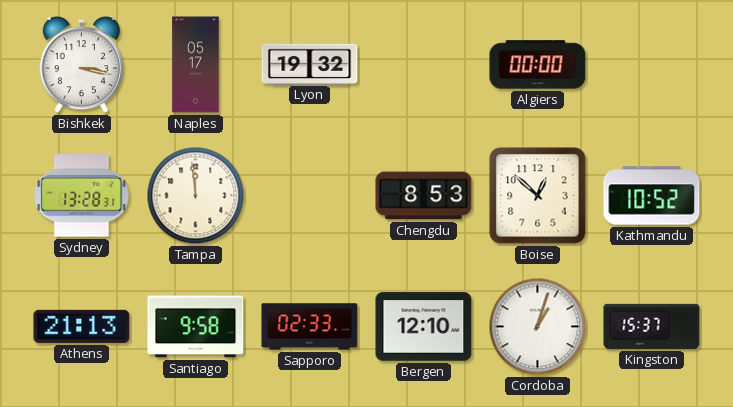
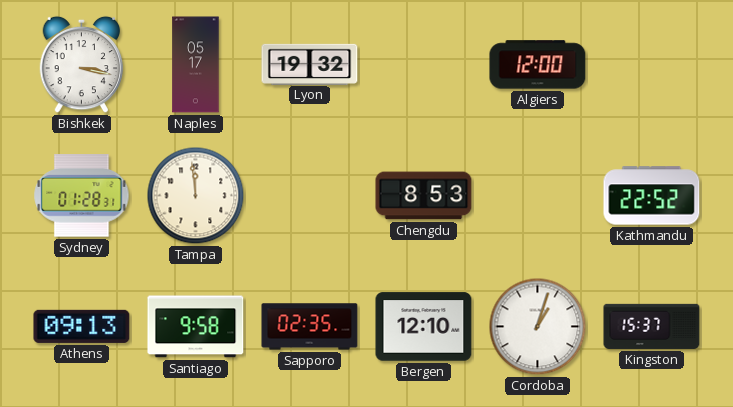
Algiers: 00:00 -> 12:00 (538, 65)
Sydney: 13:28 -> 01:28 (82, 196)
Boise: 12:52 -> none (538, 196)
Kathmandu: 10:52 -> 22:52 (652, 196)
Athens: 21:13 -> 09:13 (82, 326)
Sapporo: 02:33 -> 02:35 (310, 327)
